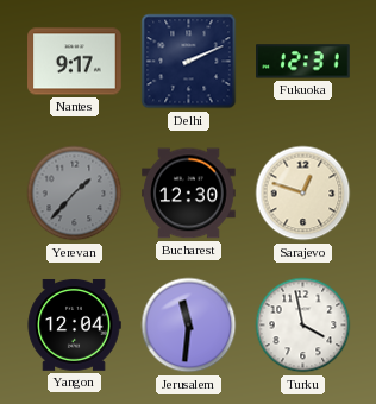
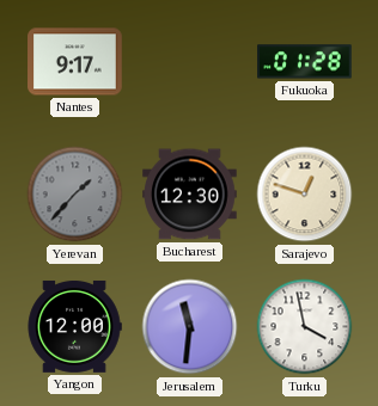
Delhi: 2:11 -> none (189, 62)
Fukuoka: 12:31 -> 01:28 (305, 62)
Yangon: 12:04 -> 12:00 (74, 326)
